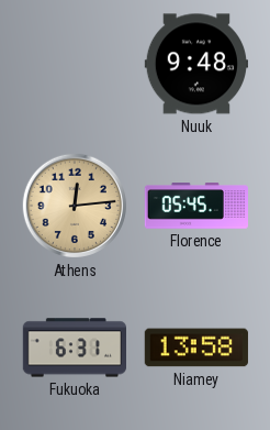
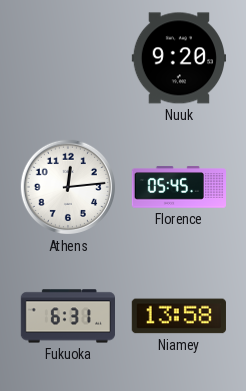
Nuuk: 9:48 -> 9:20 (178, 58)
Athens dial: champagne -> white (68, 187)
